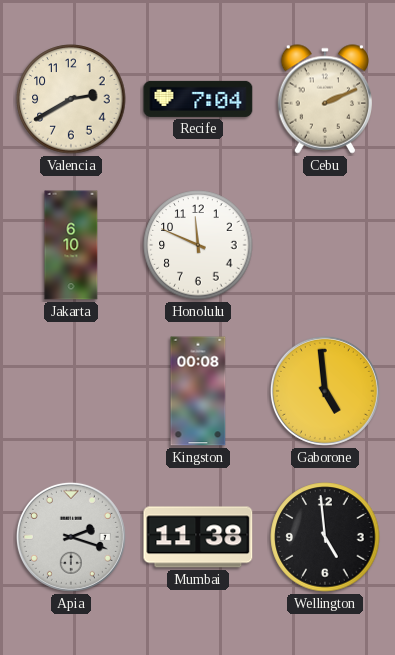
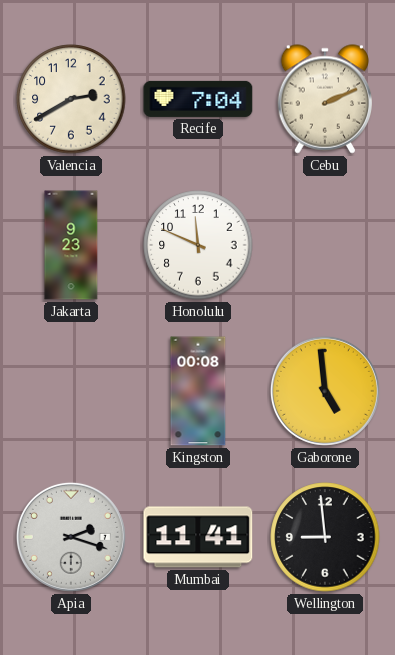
Jakarta: 6:10 -> 9:23 (71, 245)
Mumbai: 11:38 -> 11:41 (198, 537)
Wellington: 4:59 -> 8:59 (325, 537)
